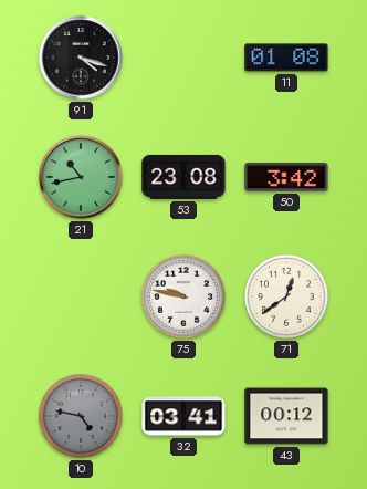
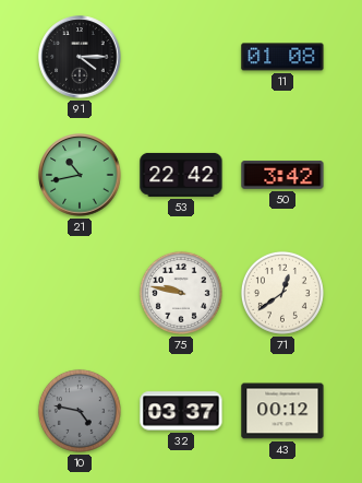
91: 4:18 -> 4:15 (80, 57)
53: 23:08 -> 22:42 (181, 175)
32: 03:41 -> 03:37 (181, 411)
